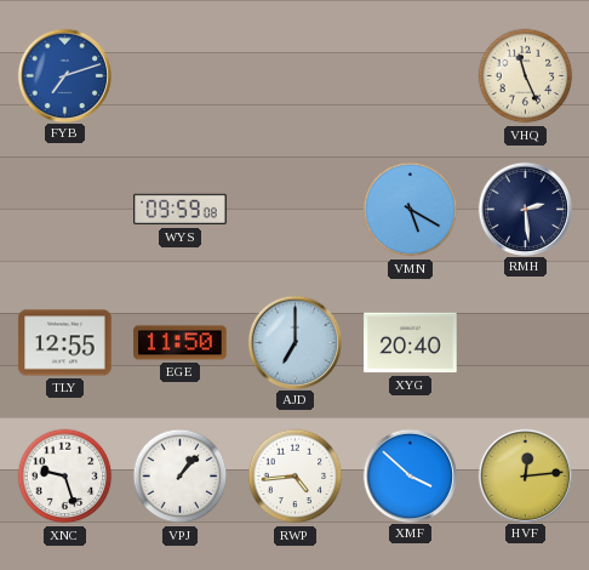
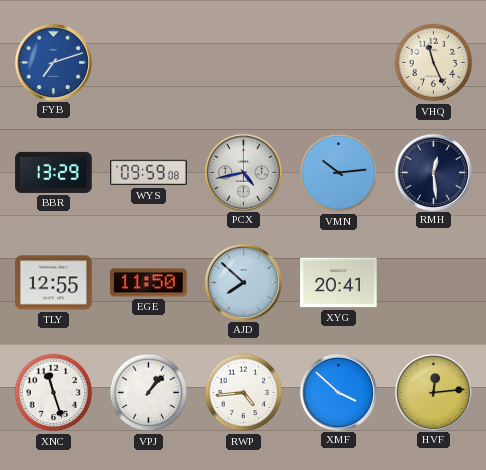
BBR: none -> 13:29 (54, 172)
PCX: none -> 4:43 (243, 172)
VMN: 5:20 -> 10:14 (339, 173)
RMH: 2:29 -> 12:29 (433, 172)
AJD: 7:00 -> 7:52 (243, 282)
XYG: 20:40 -> 20:41 (339, 283)
XNC: 9:27 -> 11:27 (54, 393)
